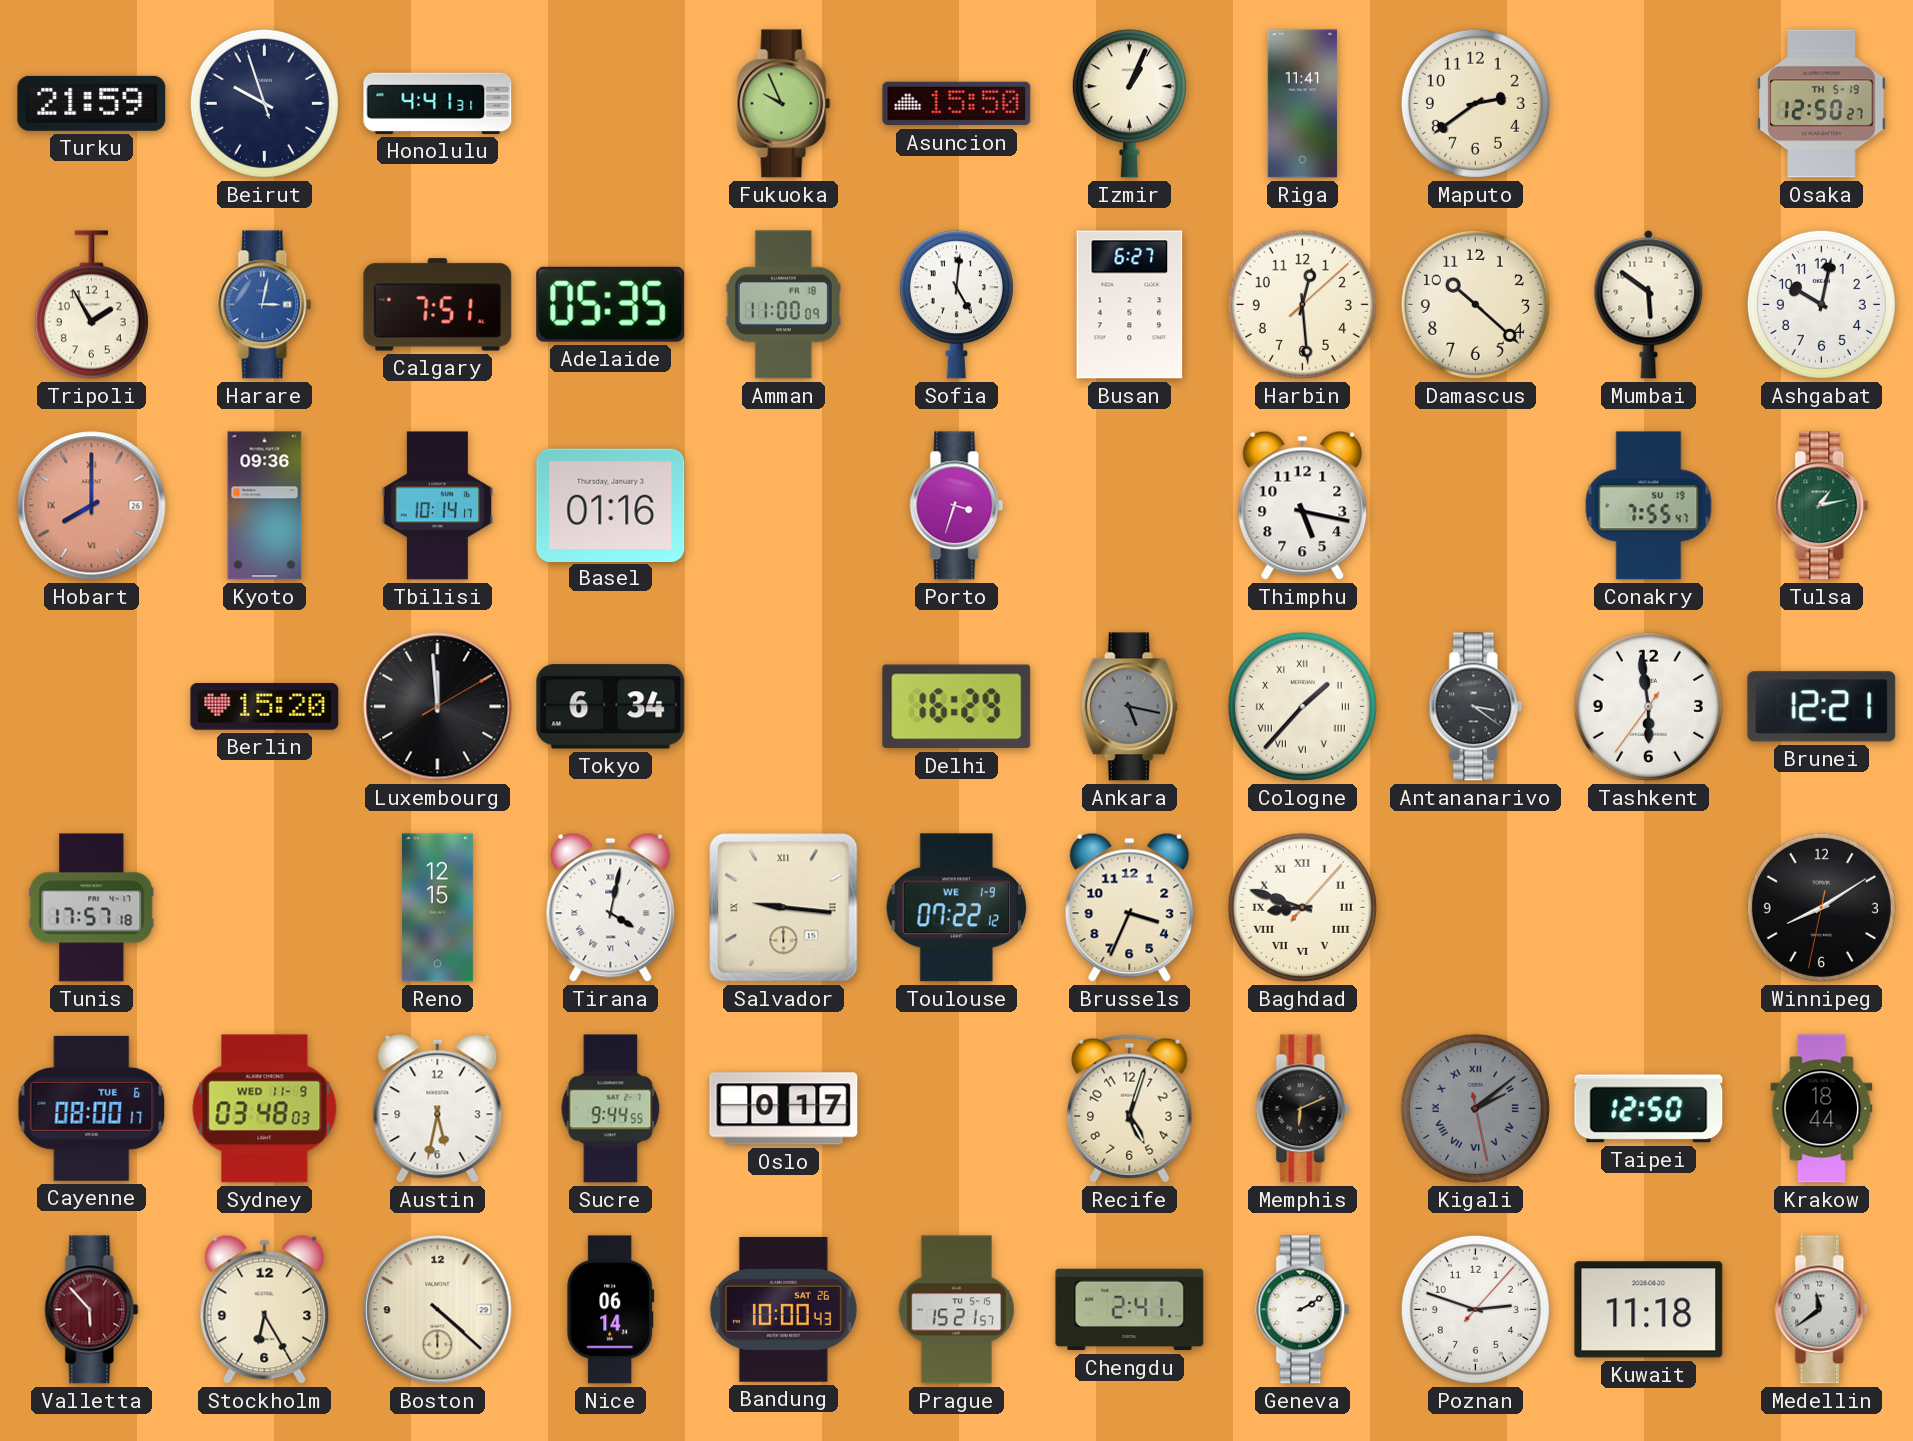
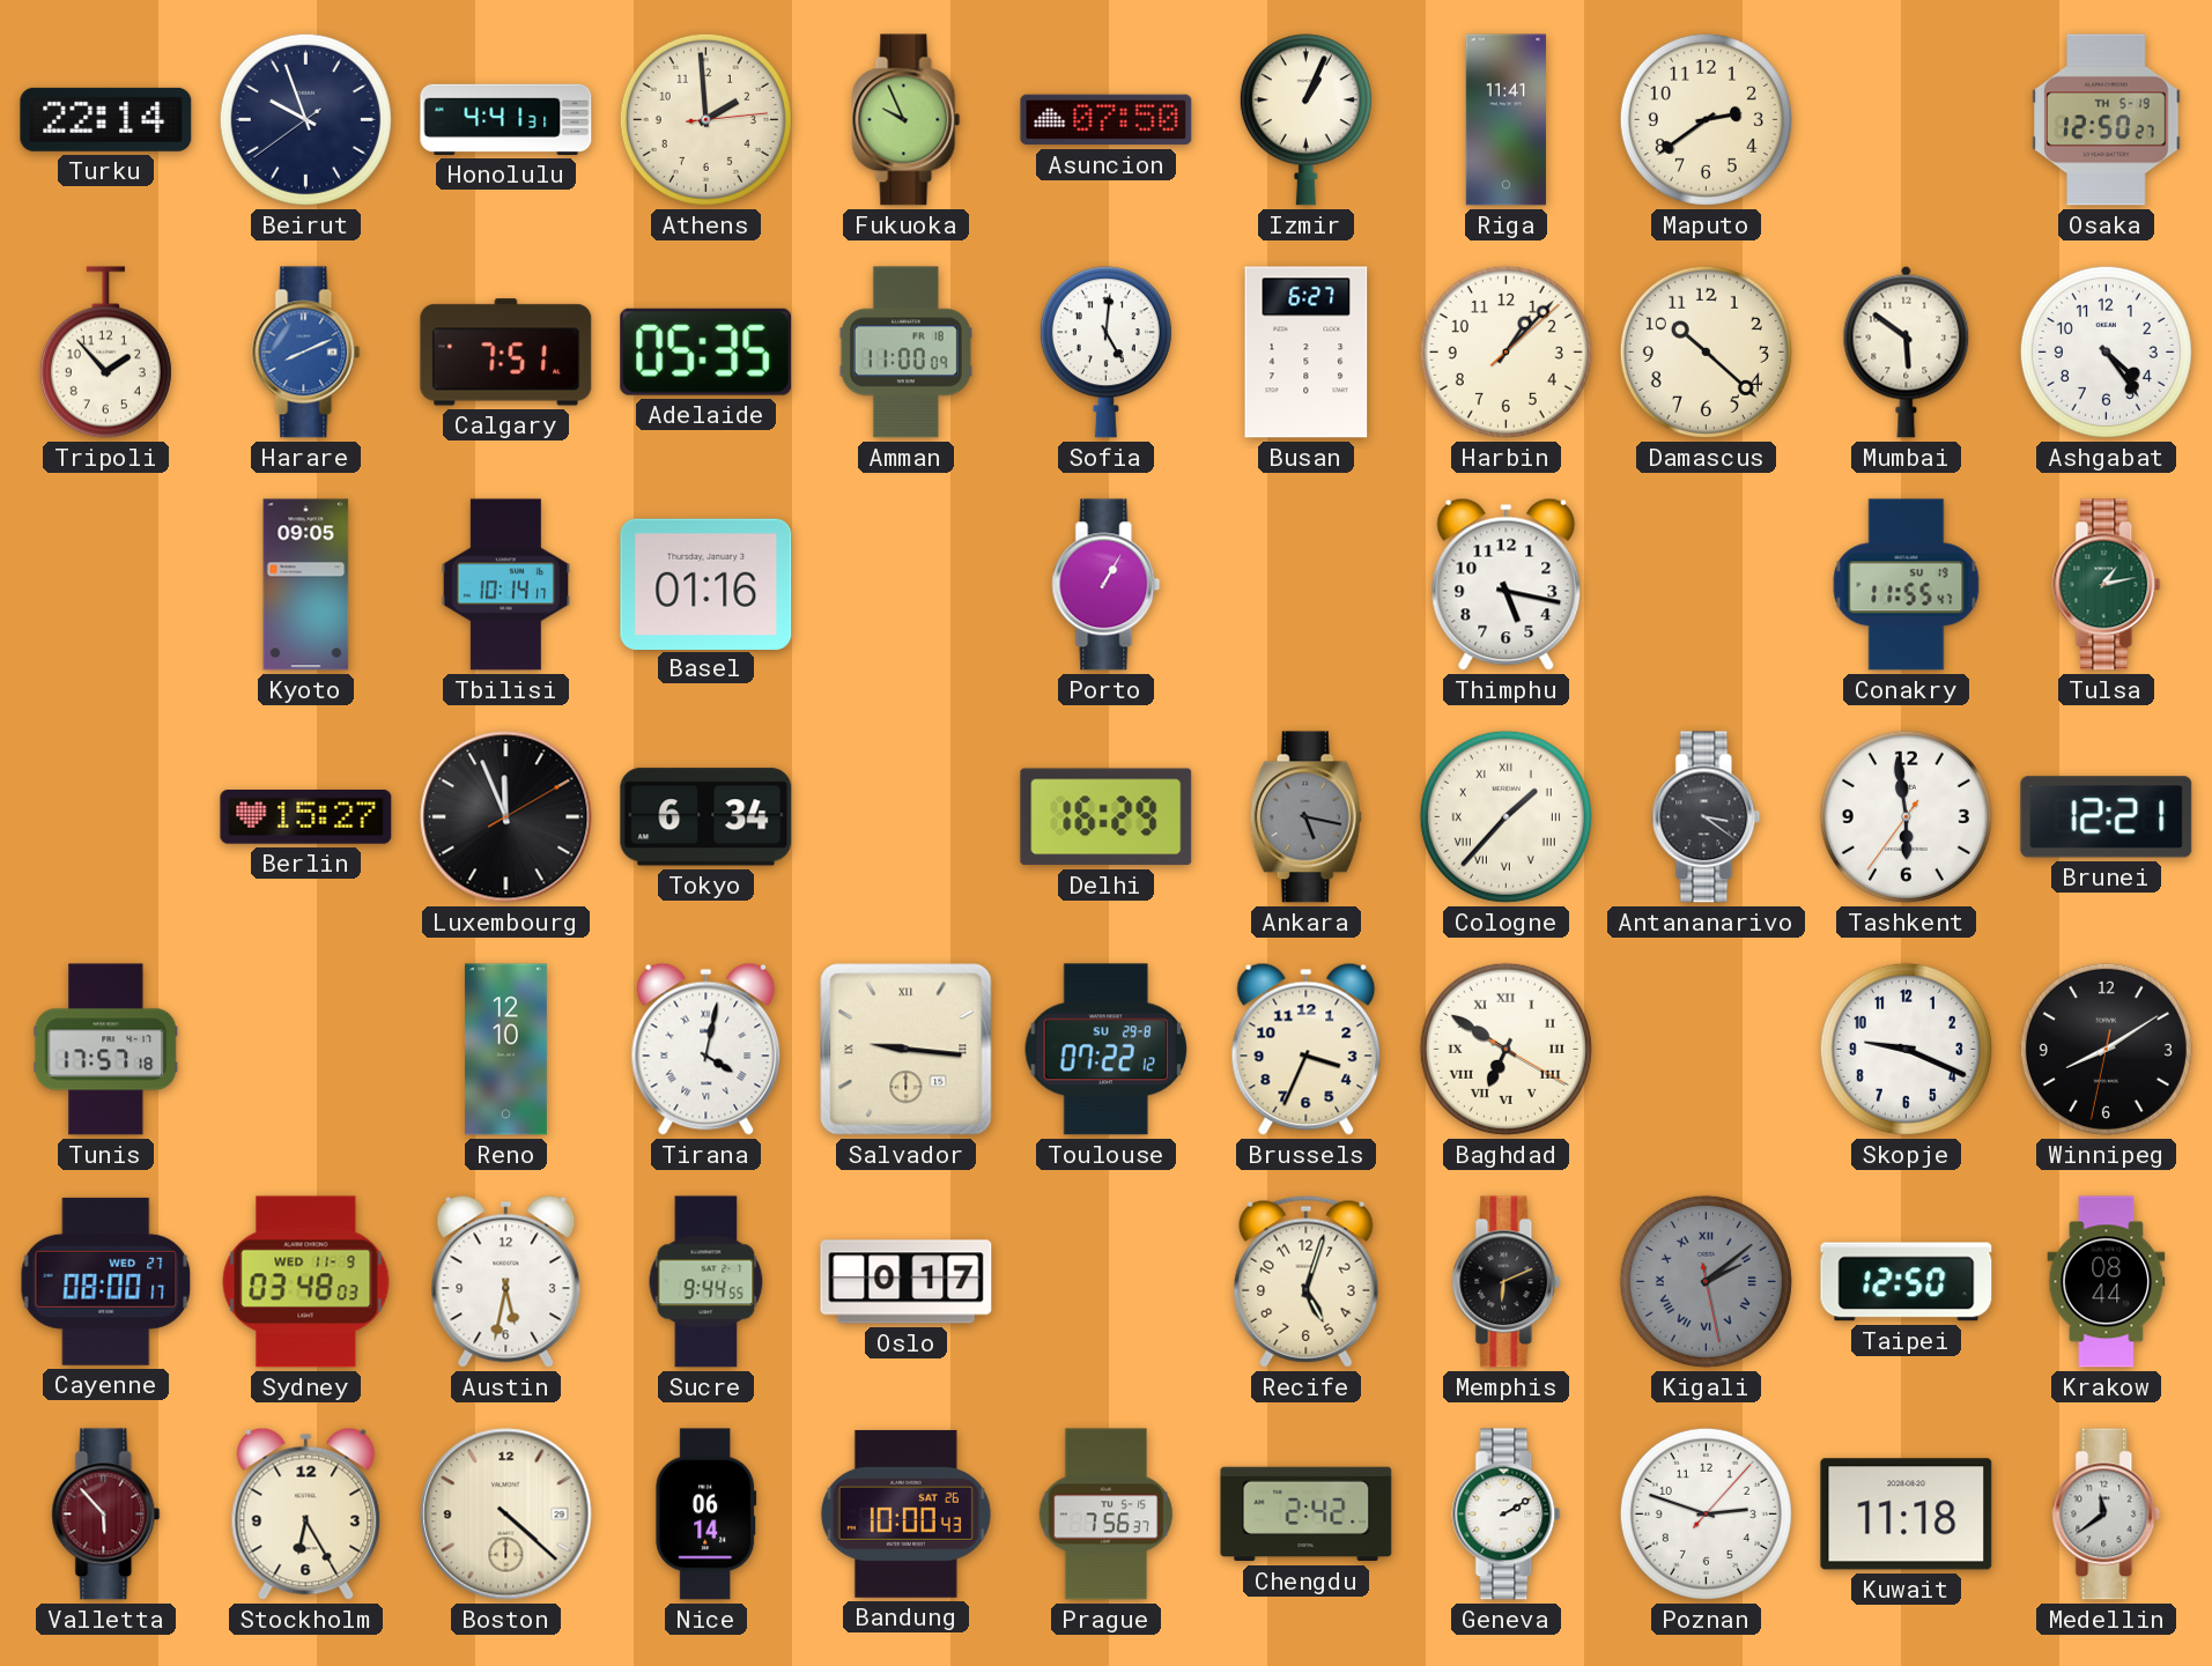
Turku: 21:59 -> 22:14 (106, 119)
Beirut: 9:56:57 -> 9:56:39 (305, 119)
Athens: none -> 1:59 (705, 119)
Asuncion: 15:50 -> 07:50 (1107, 120)
Tripoli: 1:55 -> 1:53 (105, 353)
Harare: 3:02 -> 8:11 (306, 353)
Harbin: 12:29 -> 1:07 (1506, 351)
Ashgabat: 10:02 -> 4:24 (2106, 351)
Hobart: 8:00 -> none (92, 506)
Kyoto: 09:36 -> 09:05 (306, 585)
Porto: 3:33 -> 1:05 (1107, 585)
Conakry: 7:55 -> 11:55 (1907, 585)
Berlin: 15:20 -> 15:27 (306, 817)
Luxembourg: 11:59 -> 11:56 (506, 817)
Reno: 12:15 -> 12:10 (505, 1050)
Toulouse date: WE 1-9 -> SU 29-8 (1107, 1050)
Baghdad: 8:48 -> 6:50 (1506, 1049)
Skopje: none -> 9:19 (1906, 1049)
Cayenne date: TUE 6 -> WED 27 (106, 1281)
Krakow: 18:44 -> 08:44 (2107, 1282)
Prague: 15:21 -> 7:56 (1105, 1515)
Chengdu: 2:41 -> 2:42 (1307, 1515)
